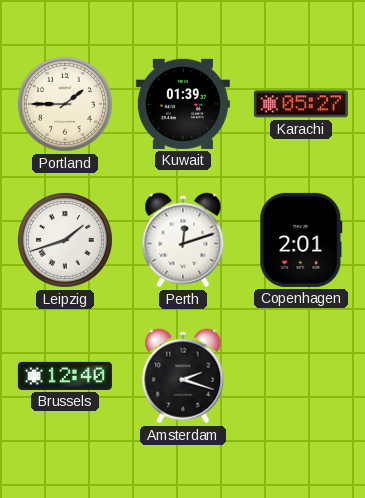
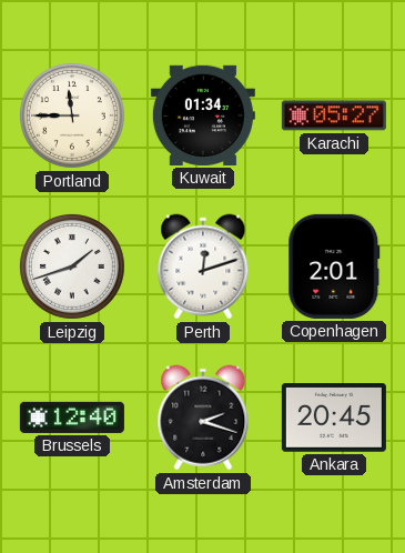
Portland: 1:45 -> 11:45 (72, 115)
Kuwait: 01:39 -> 01:34 (203, 115)
Ankara: none -> 20:45 (334, 419)
